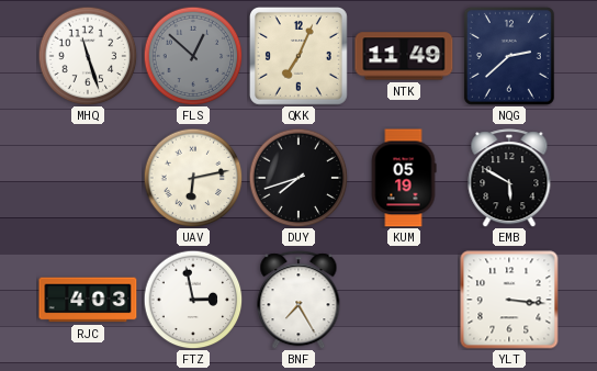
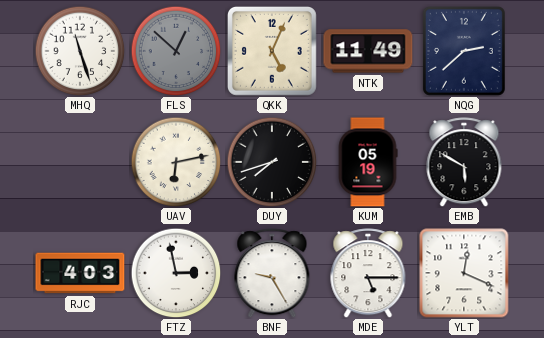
QKK: 7:04 -> 5:04 (272, 51)
BNF: 7:25 -> 9:25 (272, 273)
MDE: none -> 5:15 (368, 273)
YLT: 3:16 -> 12:19 (464, 273)
